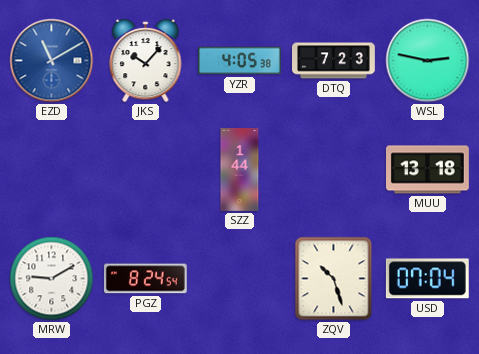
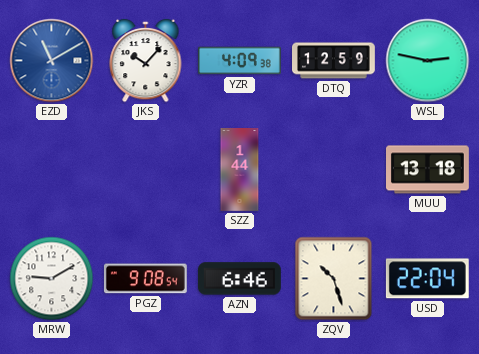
YZR: 4:05 -> 4:09 (240, 61)
DTQ: 7:23 -> 12:59 (334, 61)
PGZ: 8:24 -> 9:08 (145, 279)
AZN: none -> 6:46 (239, 279)
USD: 07:04 -> 22:04 (427, 279)
